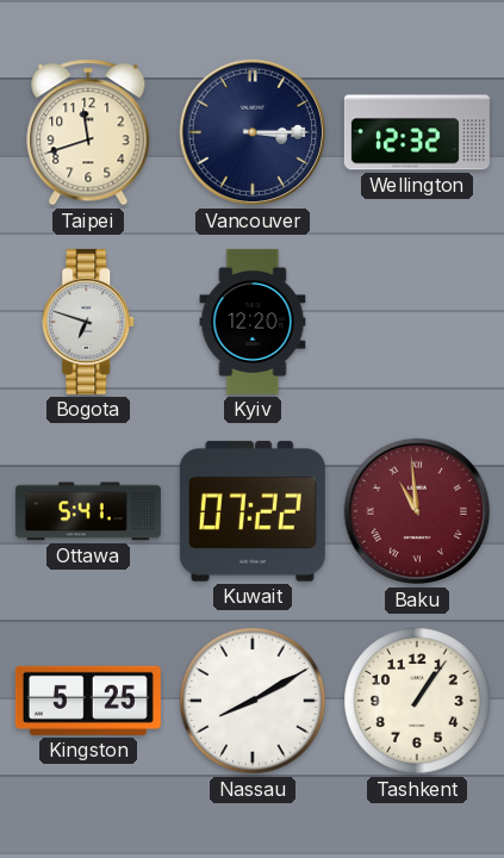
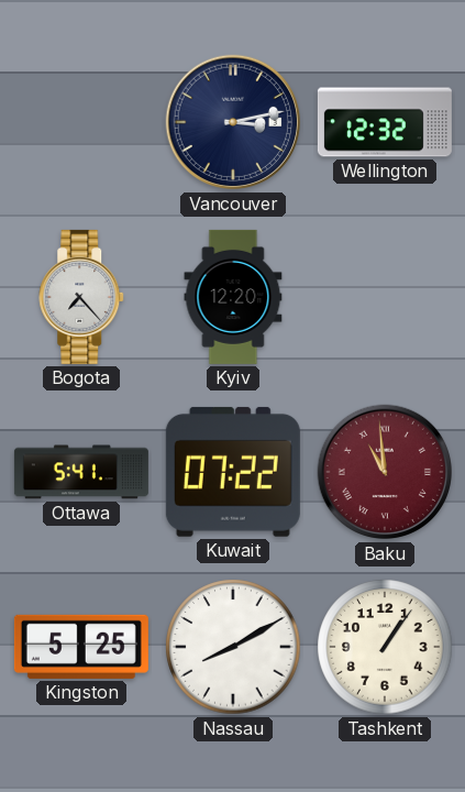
Taipei: 11:42 -> none (88, 132)
Vancouver: 3:15 -> 3:13 (233, 122)
Bogota: 6:48 -> 7:23 (82, 297)
